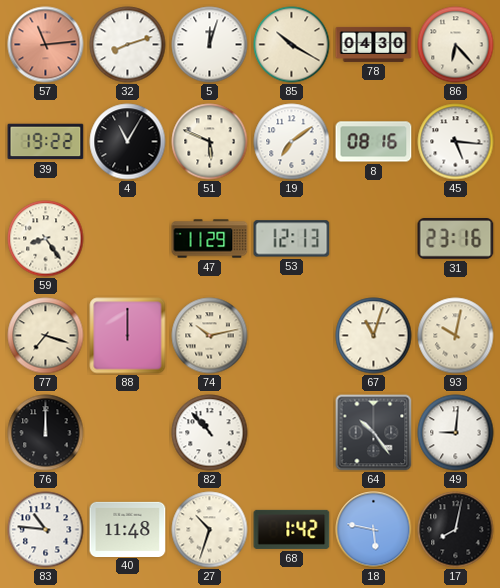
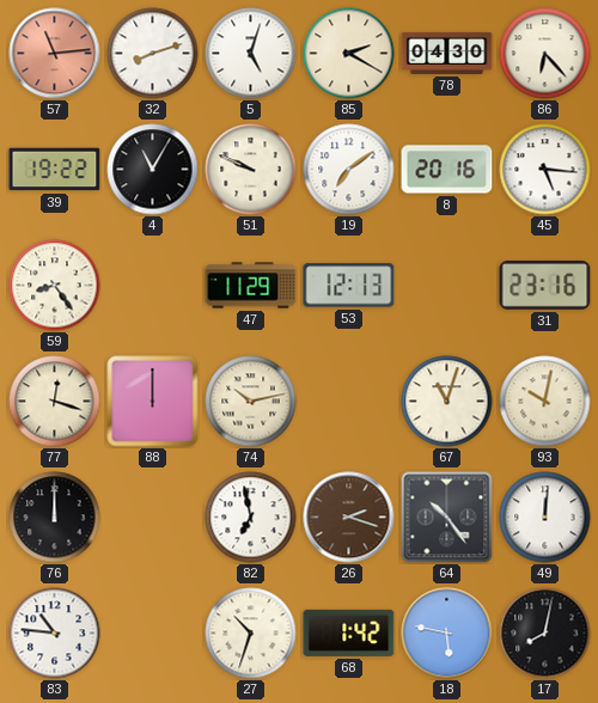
5: 12:03 -> 5:03 (251, 54)
85: 10:20 -> 2:20 (349, 54)
51: 5:49 -> 9:49 (251, 170)
8: 08:16 -> 20:16 (447, 170)
77: 7:18 -> 12:18 (55, 402)
82: 10:53 -> 6:58 (251, 518)
26: none -> 2:18 (349, 518)
49: 9:01 -> 12:01 (545, 518)
40: 11:48 -> none (128, 529)
